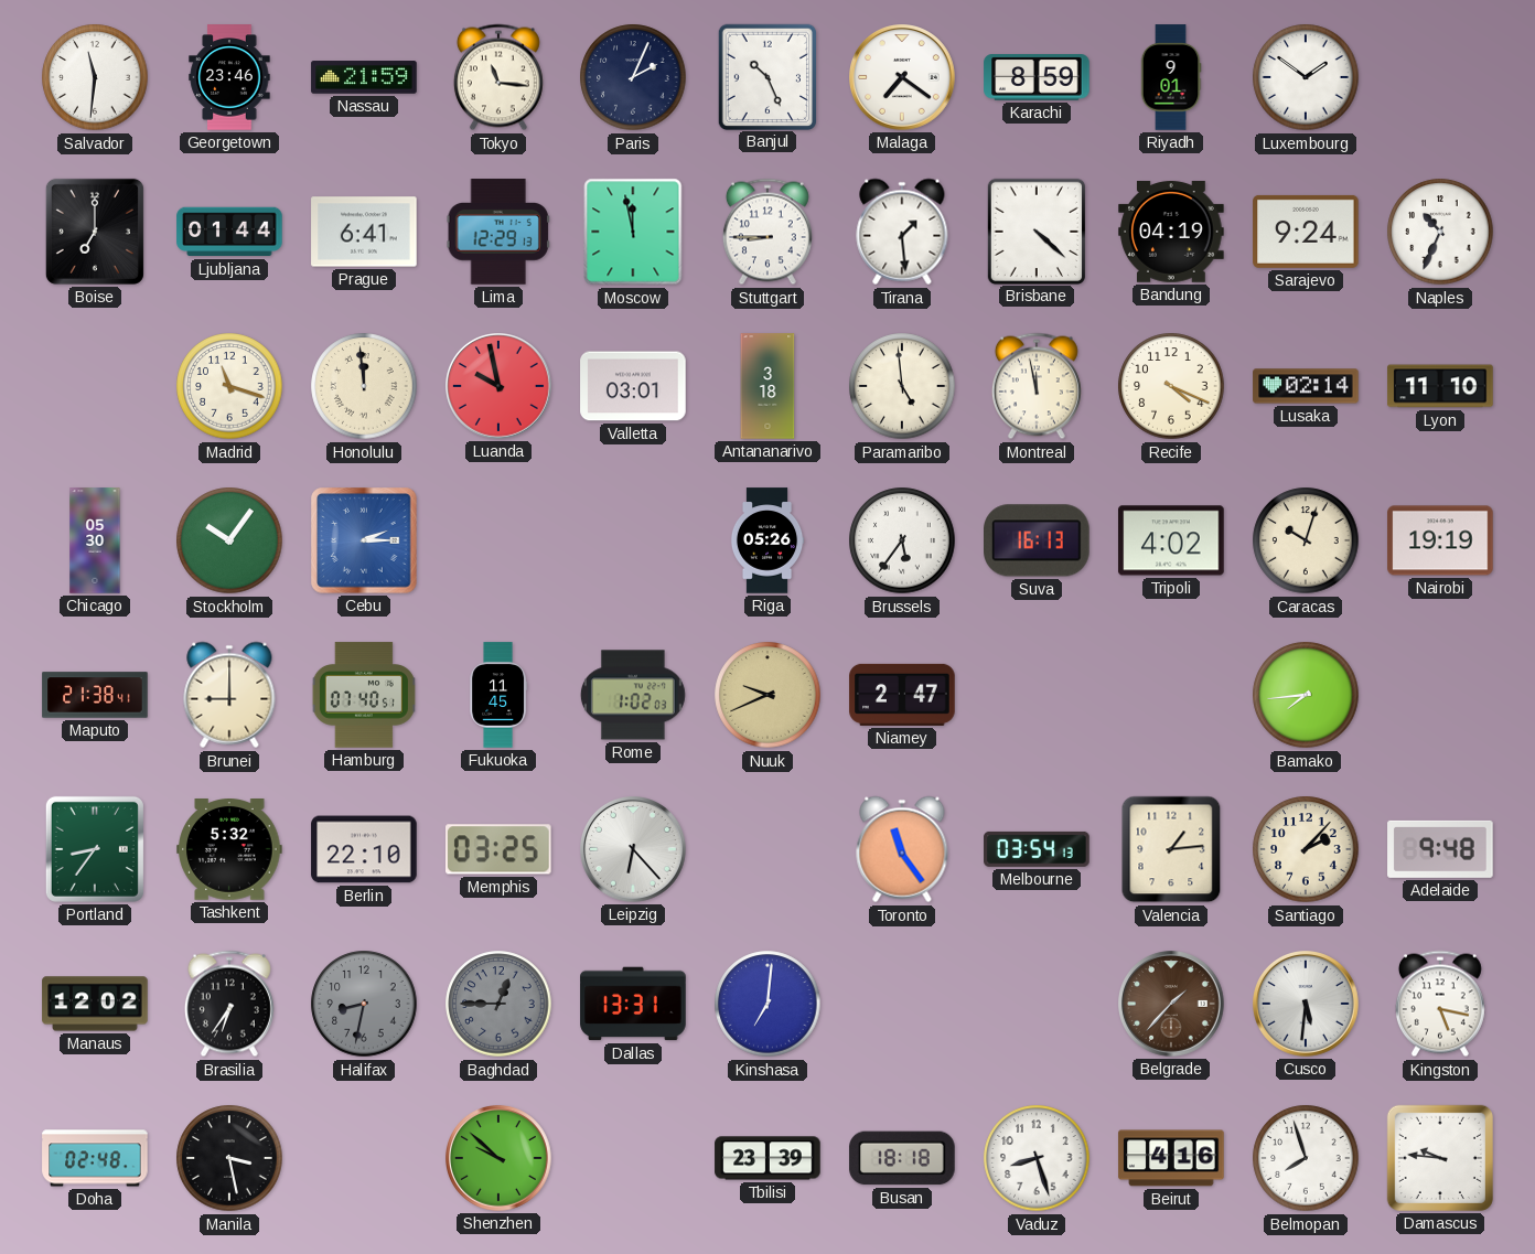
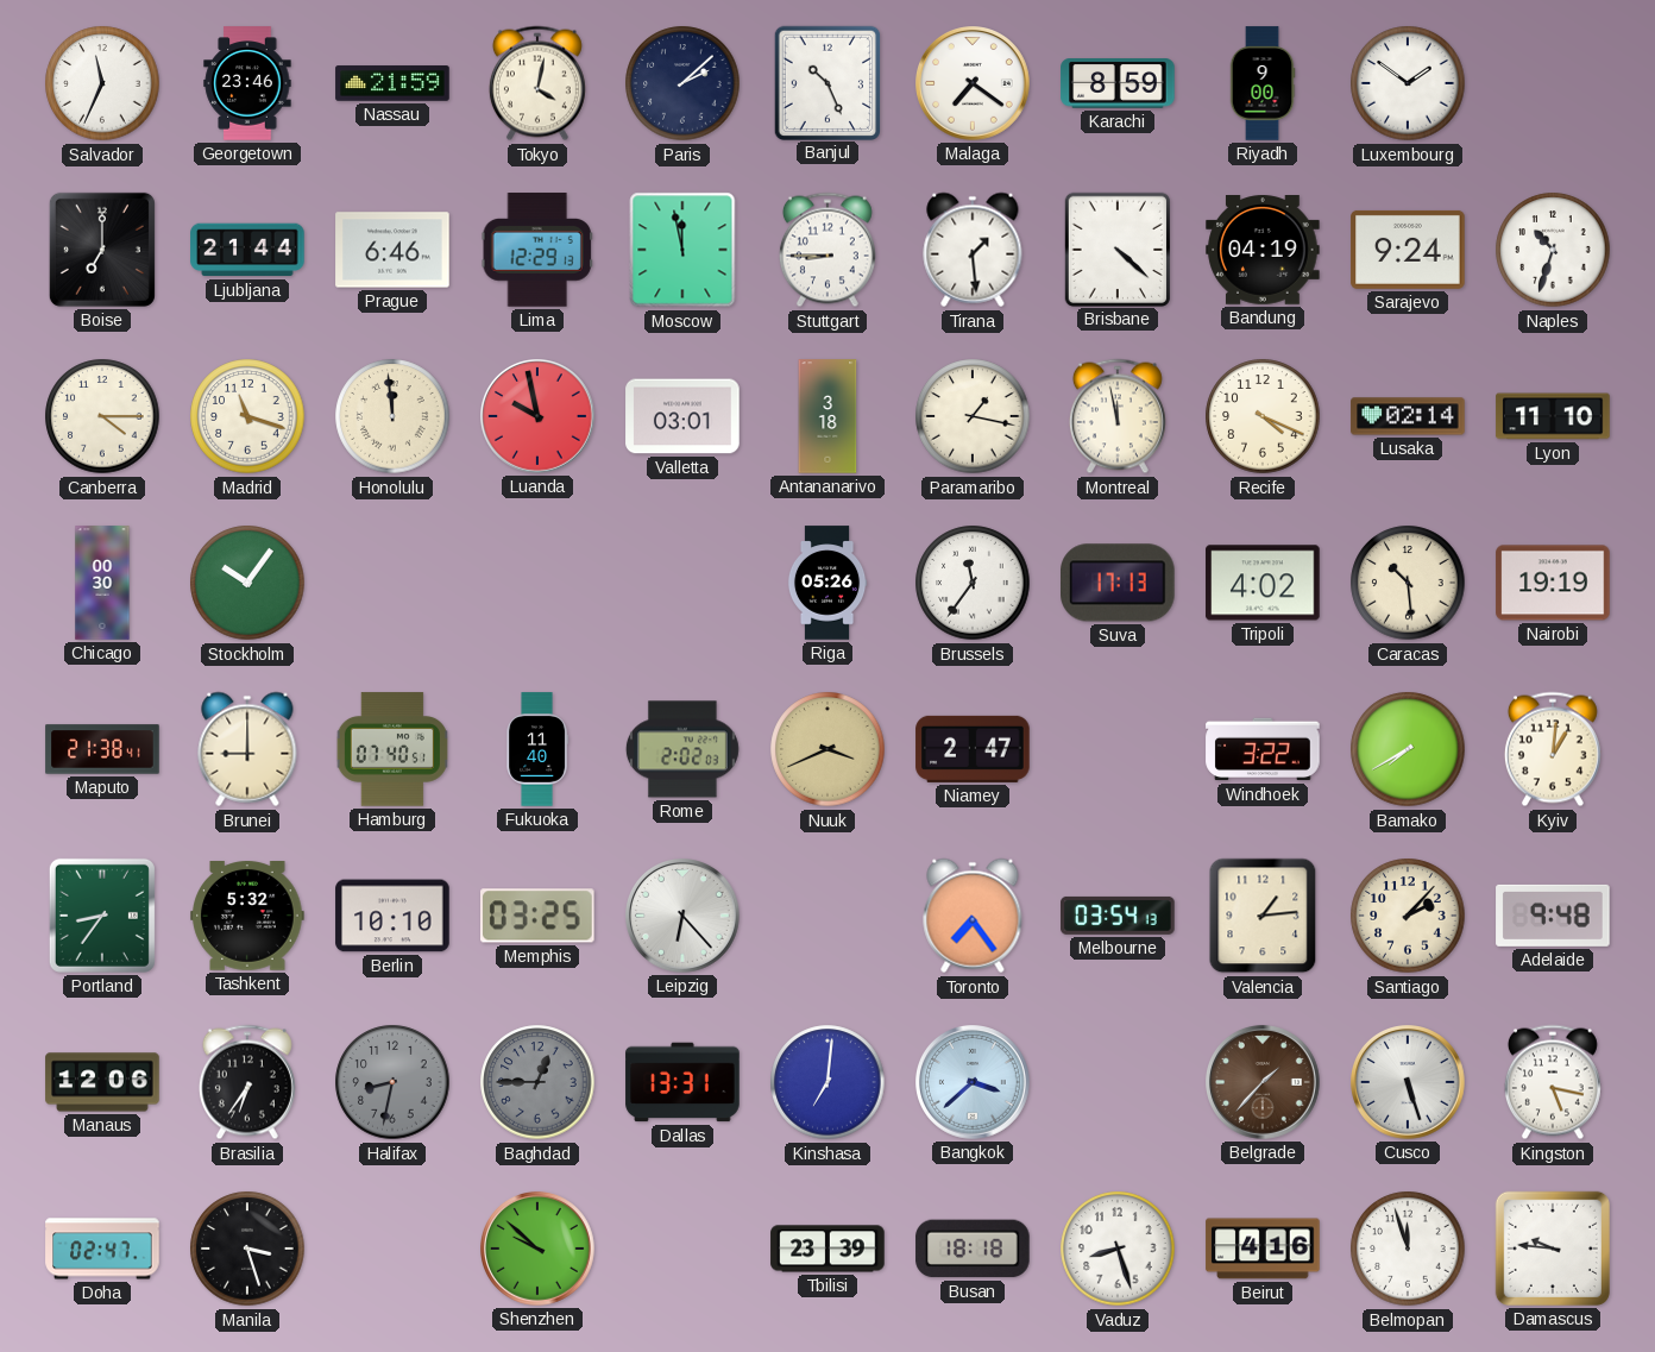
Salvador: 11:31 -> 11:34 (102, 83)
Tokyo: 11:16 -> 4:02 (537, 83)
Paris: 2:04 -> 2:08 (682, 83)
Riyadh: 9:01 -> 9:00 (1263, 83)
Ljubljana: 01:44 -> 21:44 (247, 250)
Prague: 6:41 -> 6:46 (392, 250)
Naples: 10:34 -> 10:33 (1553, 250)
Canberra: none -> 4:15 (102, 416)
Paramaribo: 4:59 -> 1:17 (973, 416)
Chicago: 05:30 -> 00:30 (102, 583)
Cebu: 2:15 -> none (364, 540)
Brussels: 5:36 -> 11:36 (973, 583)
Suva: 16:13 -> 17:13 (1118, 583)
Caracas: 10:03 -> 10:29 (1408, 583)
Fukuoka: 11:45 -> 11:40 (536, 749)
Rome: 1:02 -> 2:02 (682, 749)
Nuuk: 9:41 -> 3:41 (827, 749)
Windhoek: none -> 3:22 (1263, 749)
Bamako: 7:44 -> 7:40 (1408, 749)
Kyiv: none -> 1:01 (1553, 749)
Berlin: 22:10 -> 10:10 (392, 916)
Toronto: 11:24 -> 7:24 (973, 916)
Manaus: 12:02 -> 12:06 (102, 1082)
Bangkok: none -> 3:38 (974, 1083)
Cusco: 5:31 -> 5:27 (1409, 1083)
Doha: 02:48 -> 02:47 (102, 1249)
Manila: 3:28 -> 3:27 (247, 1249)
Belmopan: 7:57 -> 11:57 (1408, 1249)
